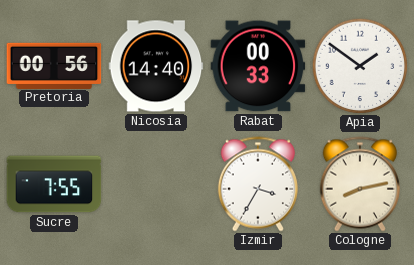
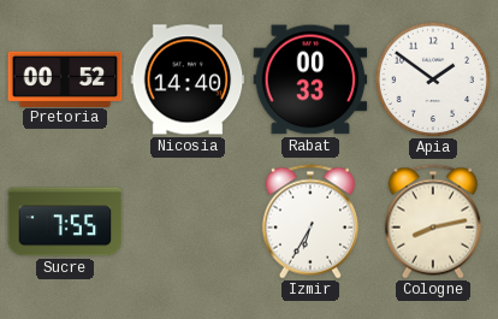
Pretoria: 00:56 -> 00:52 (65, 78)
Izmir: 3:35 -> 6:35 (310, 221)
